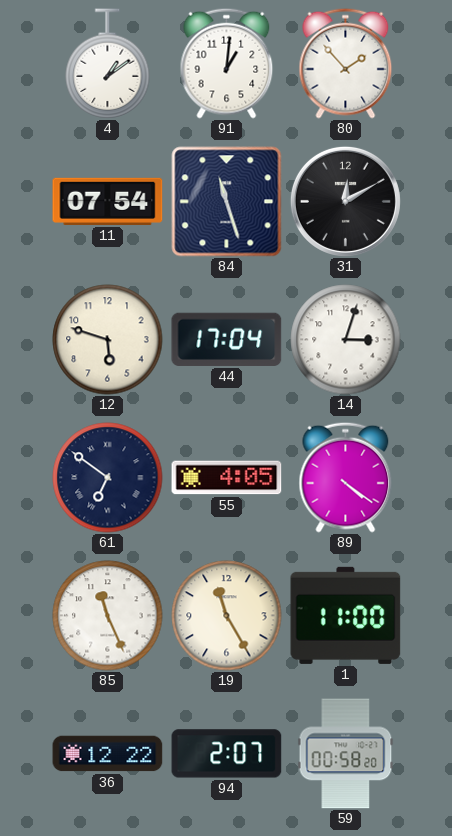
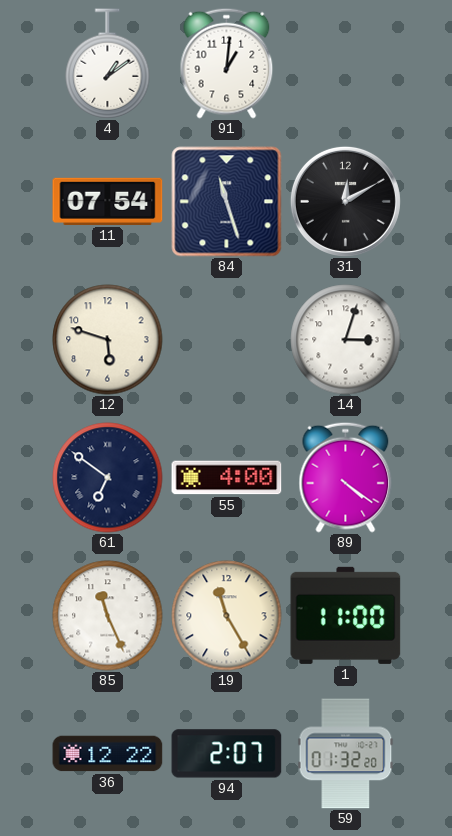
80: 1:53 -> none (346, 63)
44: 17:04 -> none (227, 339)
55: 4:05 -> 4:00 (227, 478)
59: 00:58 -> 01:32 (346, 754)
